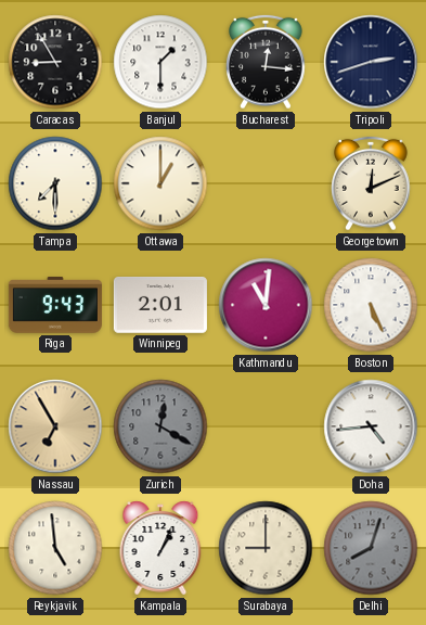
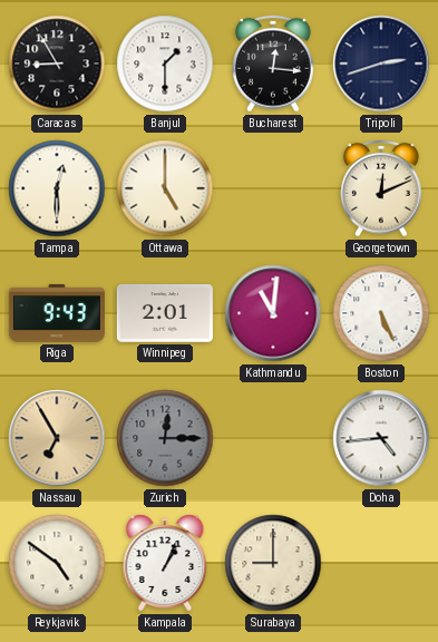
Tampa: 7:30 -> 12:30 (57, 188)
Ottawa: 1:00 -> 5:00 (165, 188)
Zurich: 12:20 -> 12:15 (165, 438)
Reykjavik: 4:59 -> 4:51 (57, 563)
Delhi: 8:03 -> none (371, 548)
